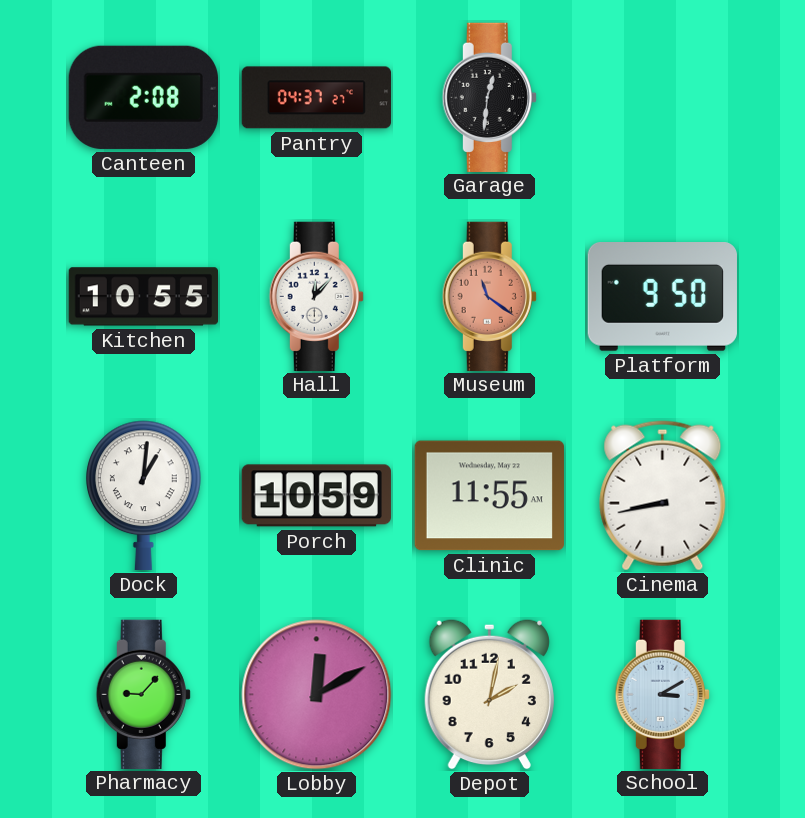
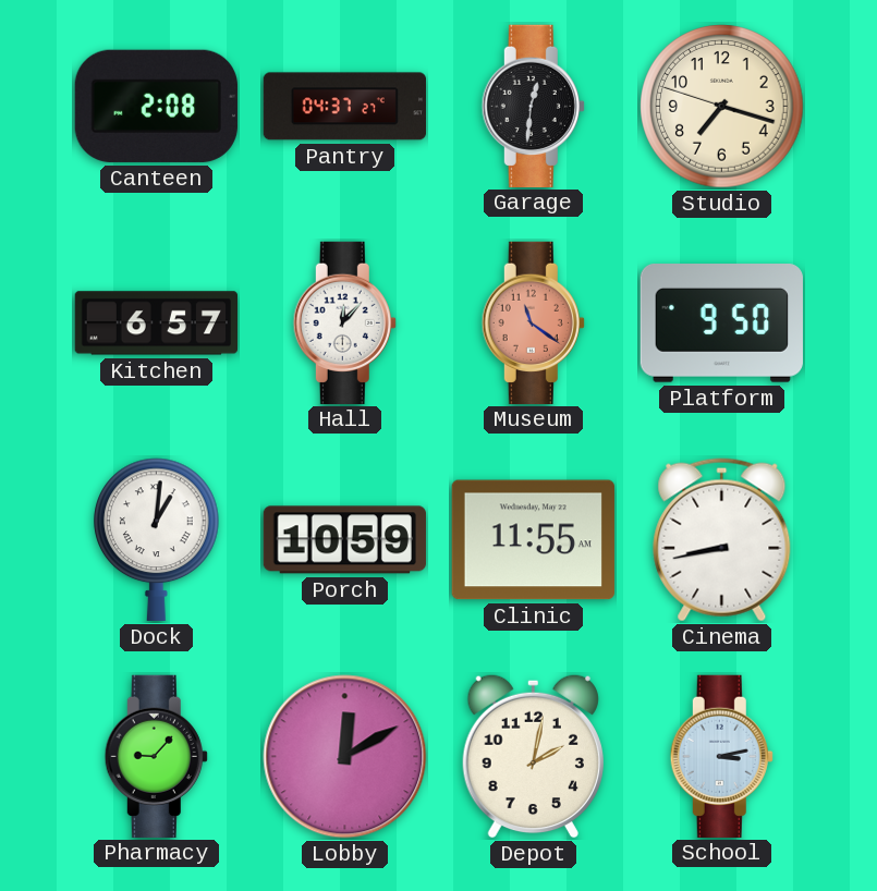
Studio: none -> 7:17 (722, 107)
Kitchen: 10:55 -> 6:57 (156, 324)
School: 3:10 -> 3:13 (721, 756)
